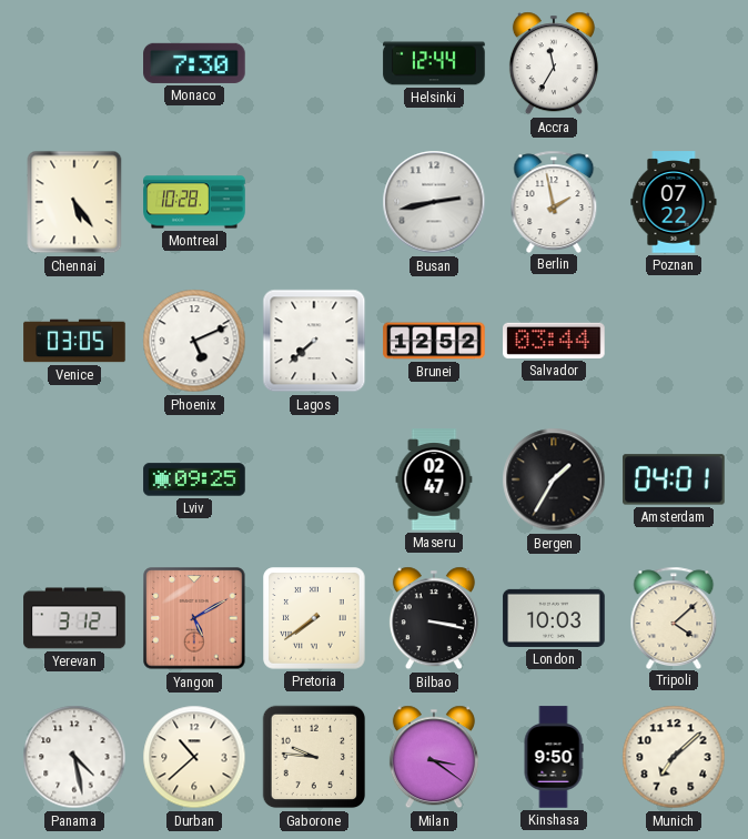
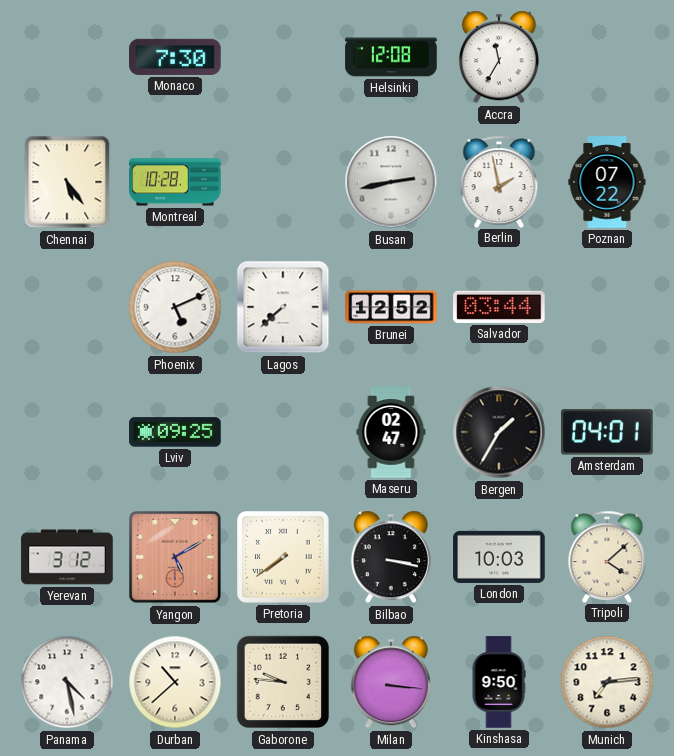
Helsinki: 12:44 -> 12:08 (391, 57)
Venice: 03:05 -> none (74, 341)
Milan: 3:21 -> 3:16 (391, 682)
Munich: 7:08 -> 7:14 (607, 682)
